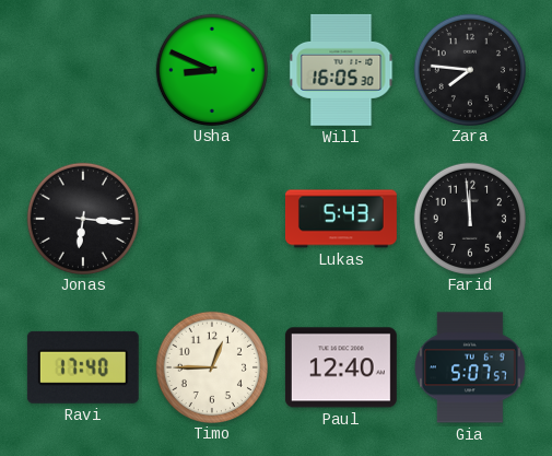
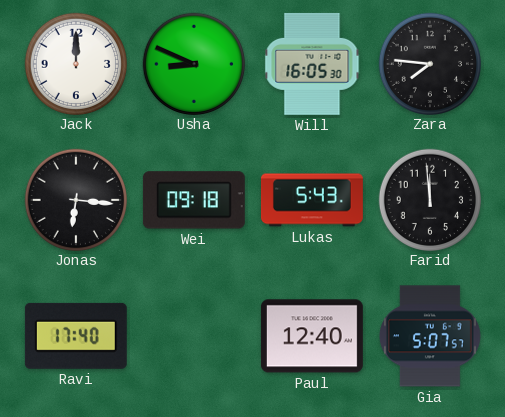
Jack: none -> 12:00 (75, 63)
Wei: none -> 09:18 (194, 200)
Timo: 12:45 -> none (211, 366)
